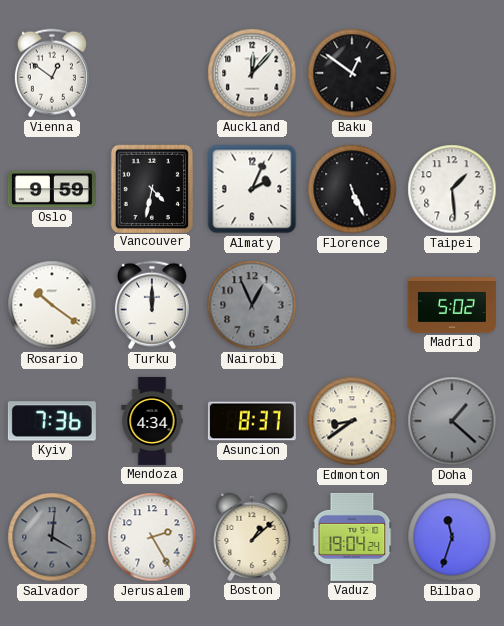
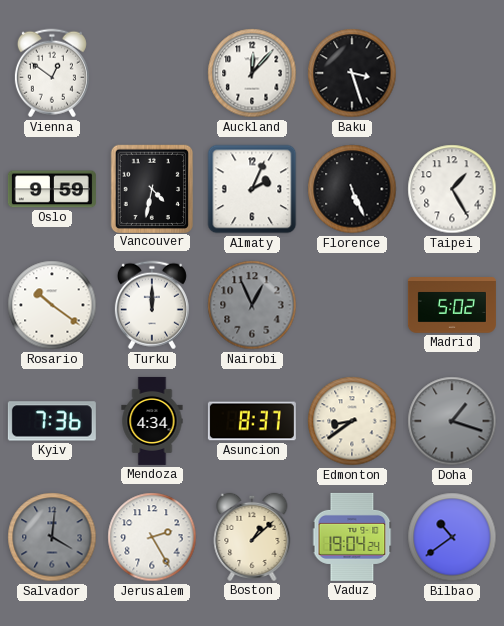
Baku: 12:51 -> 3:27 (352, 73)
Taipei: 1:29 -> 1:25 (452, 189)
Doha: 1:22 -> 1:18 (452, 421)
Bilbao: 11:33 -> 10:39 (452, 537)
